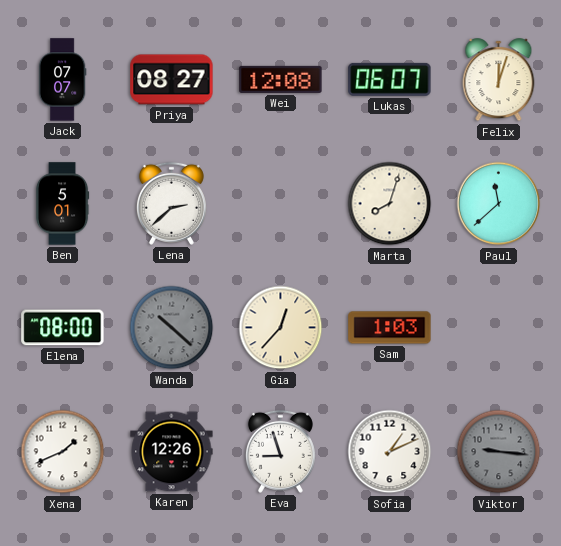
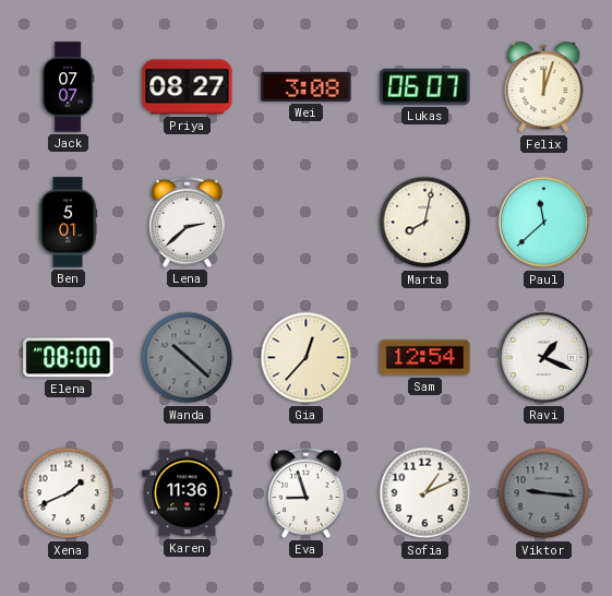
Wei: 12:08 -> 3:08 (307, 86)
Marta: 8:03 -> 8:02 (425, 223)
Sam: 1:03 -> 12:54 (425, 358)
Ravi: none -> 1:19 (544, 358)
Karen: 12:26 -> 11:36 (188, 493)
